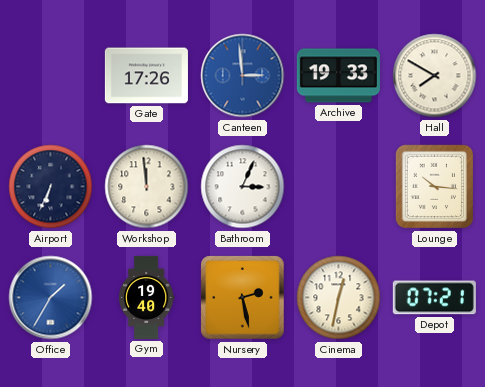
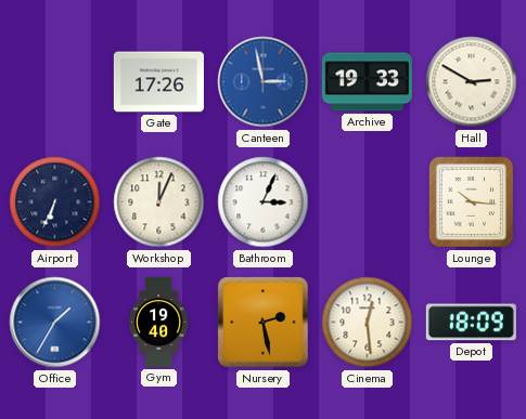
Canteen: 2:59 -> 2:58 (264, 82)
Hall: 7:50 -> 2:50 (472, 82)
Workshop: 11:59 -> 12:04 (159, 202)
Cinema: 12:32 -> 12:29 (368, 323)
Depot: 07:21 -> 18:09 (471, 323)
